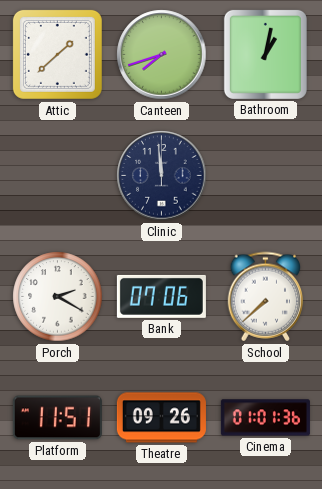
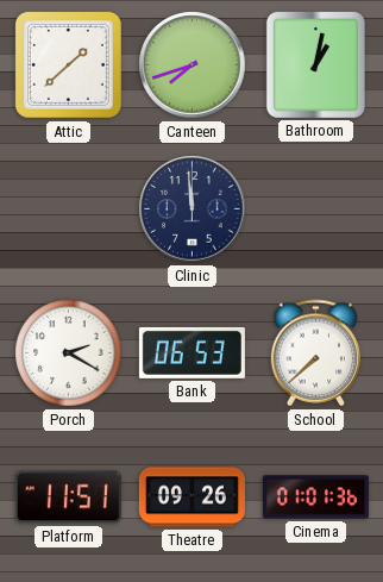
Bank: 07:06 -> 06:53 (191, 352)
